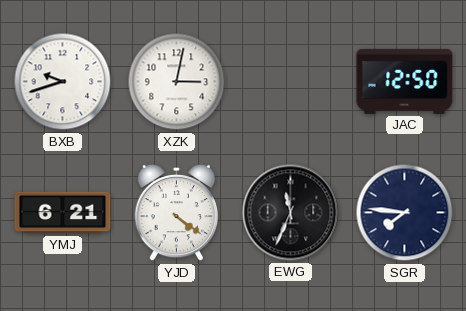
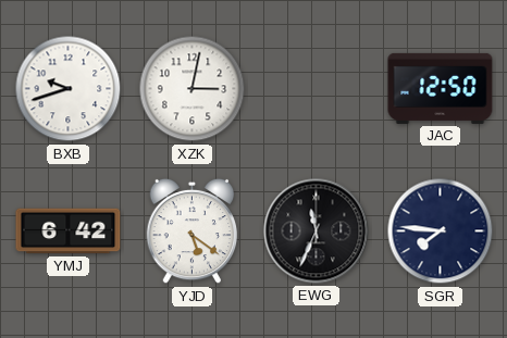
YMJ: 6:21 -> 6:42 (69, 231)
YJD: 4:21 -> 5:21 (193, 231)
